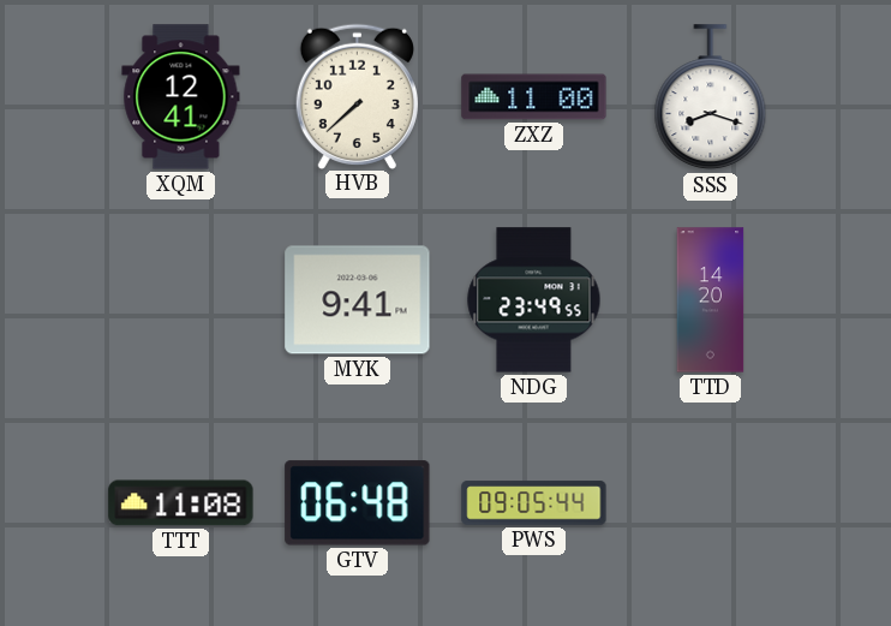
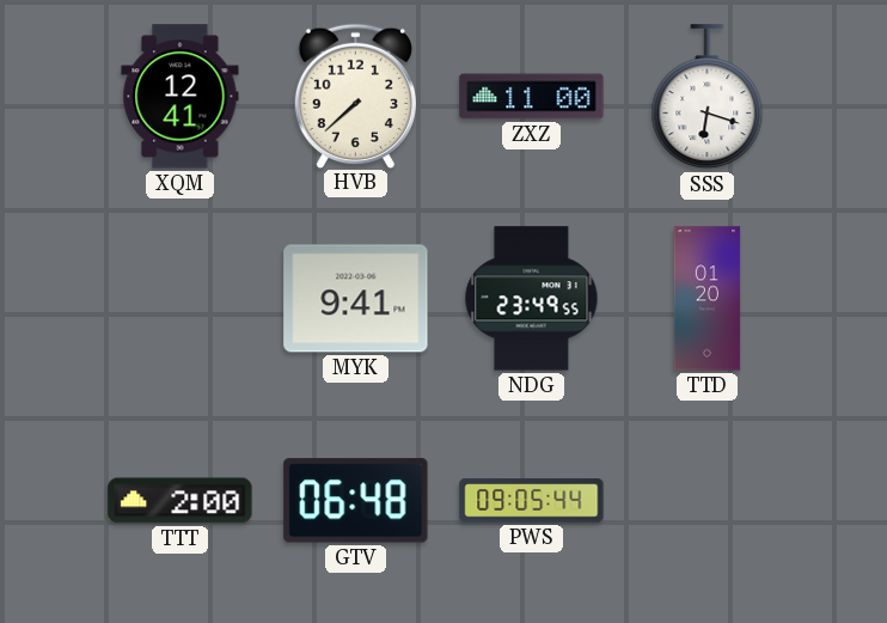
SSS: 8:18 -> 6:18 (708, 97)
TTD: 14:20 -> 01:20 (708, 299)
TTT: 11:08 -> 2:00 (181, 501)
